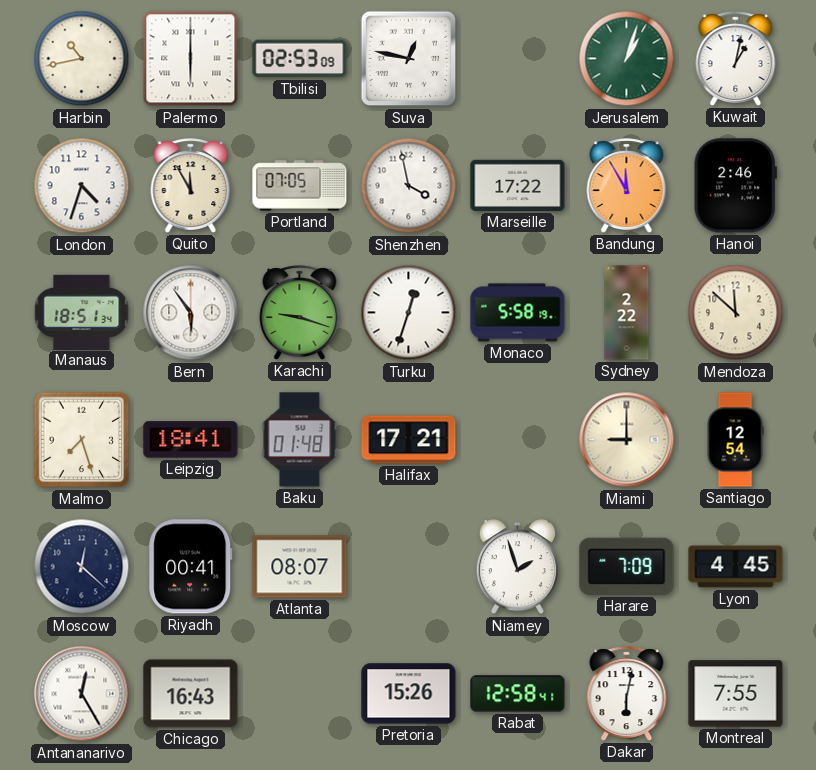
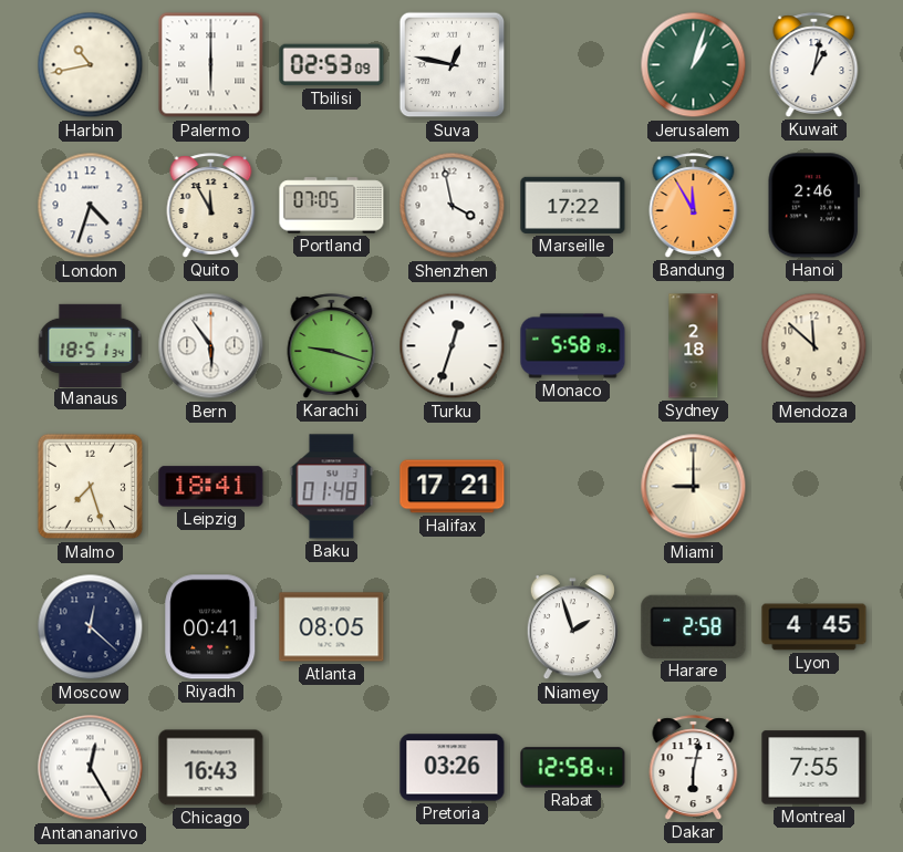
Sydney: 2:22 -> 2:18 (694, 346)
Santiago: 12:54 -> none (735, 440)
Atlanta: 08:07 -> 08:05 (332, 627)
Harare: 7:09 -> 2:58 (694, 626)
Pretoria: 15:26 -> 03:26 (453, 768)
